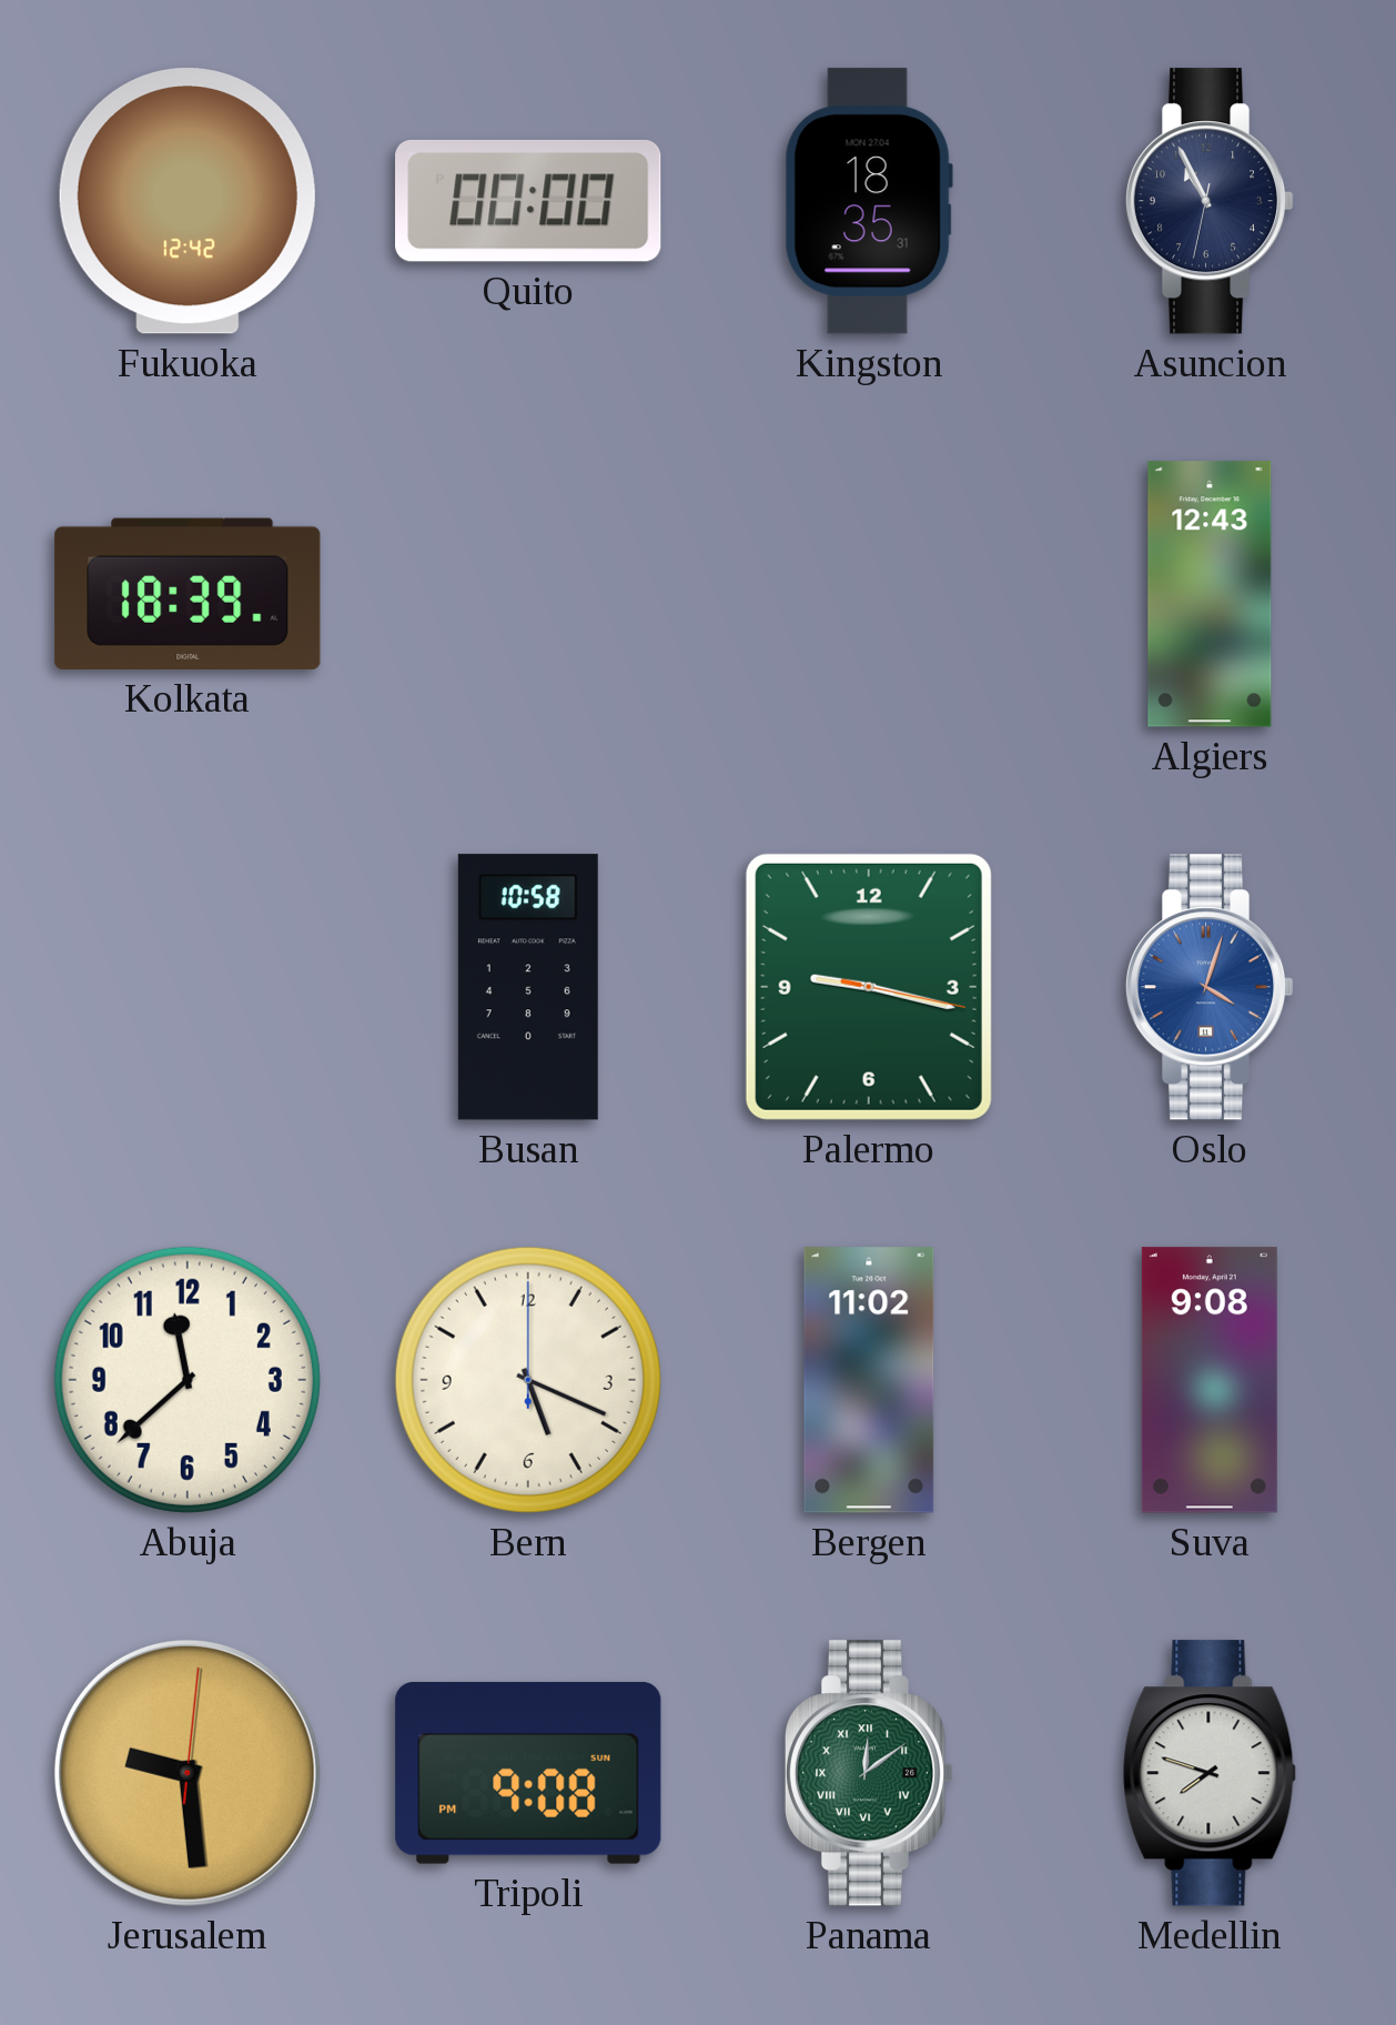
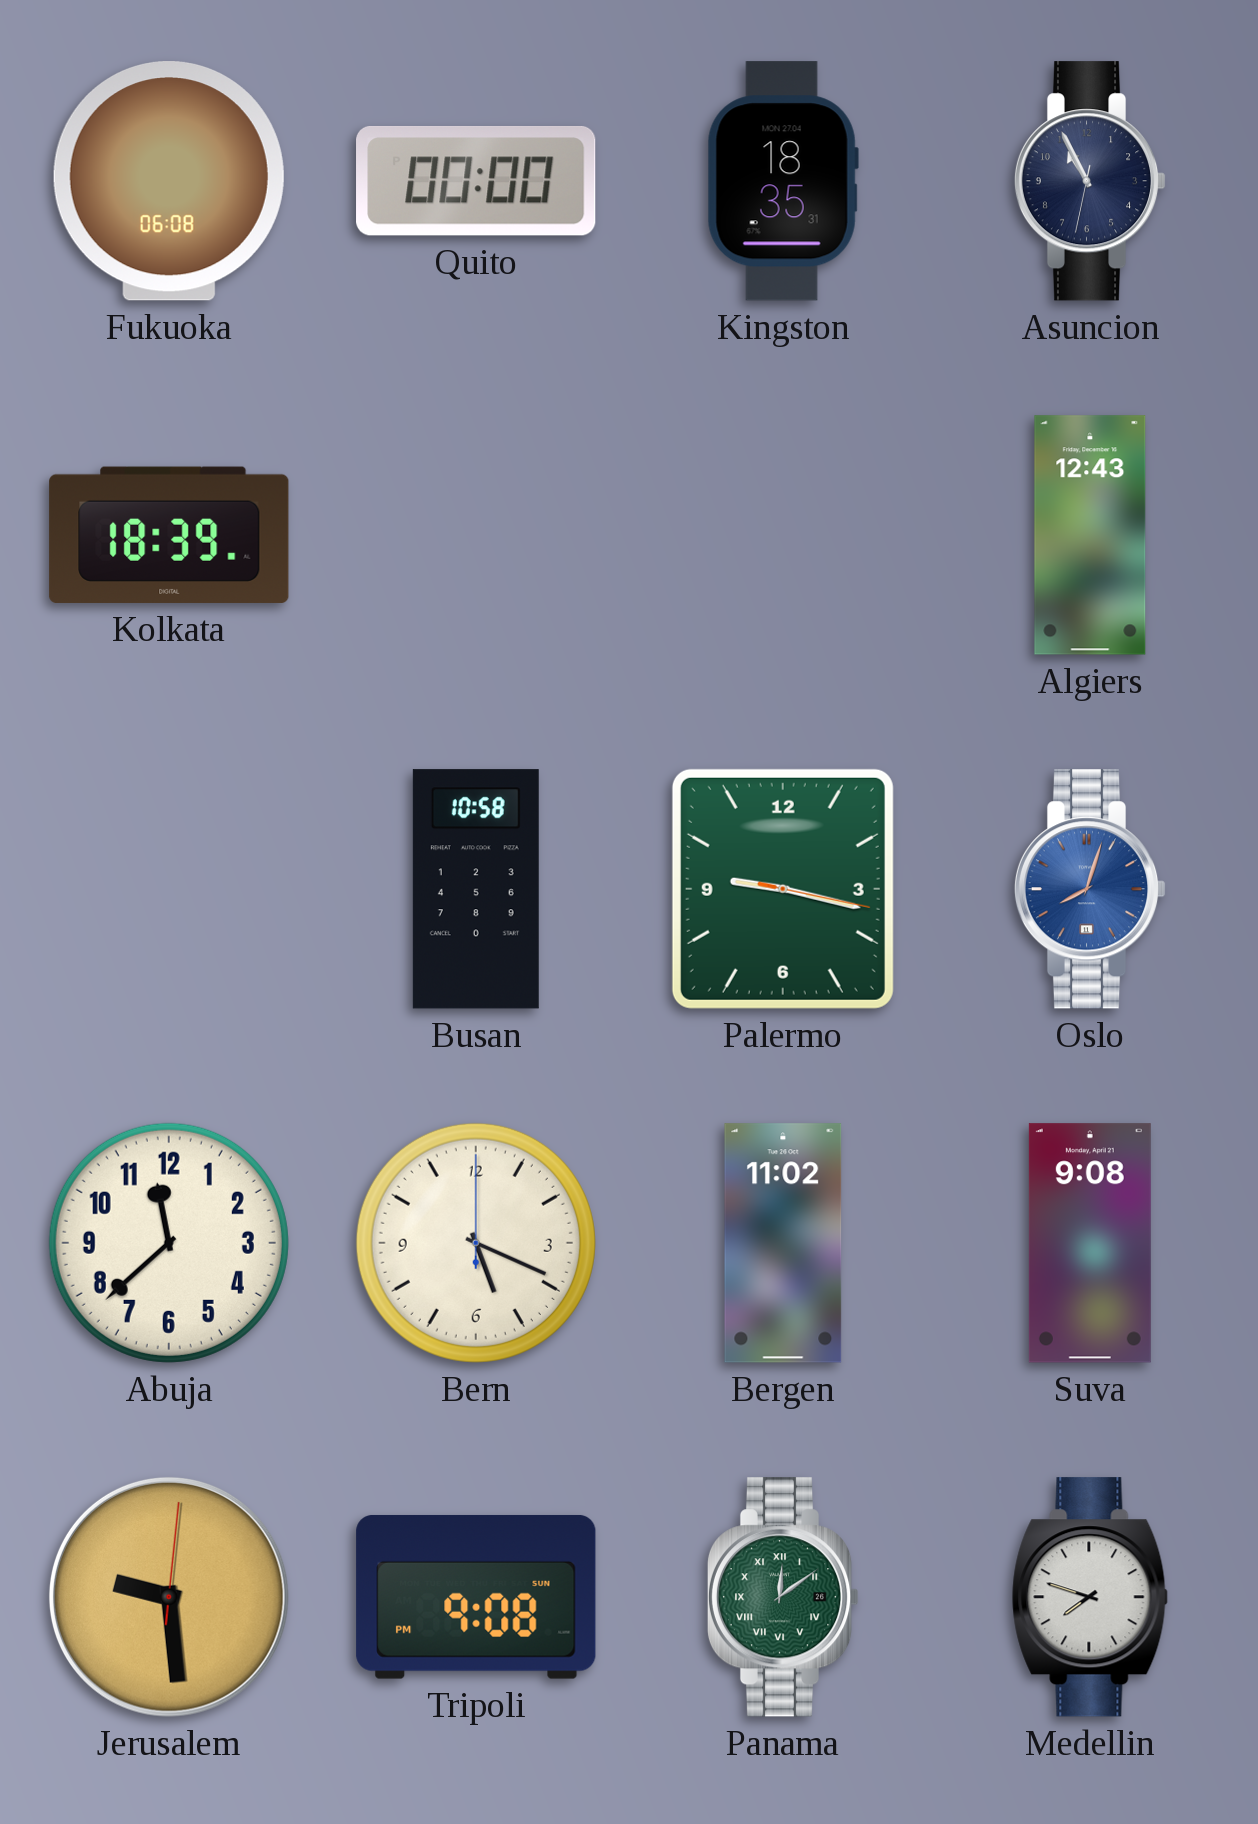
Fukuoka: 12:42 -> 06:08 (169, 181)
Oslo: 4:03 -> 8:03 (1090, 889)
